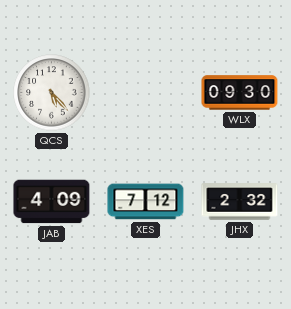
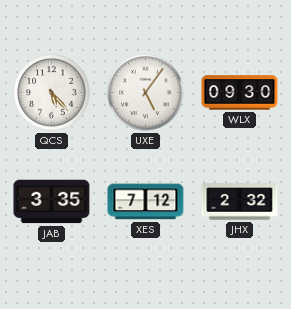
UXE: none -> 5:06 (146, 93)
JAB: 4:09 -> 3:35 (52, 202)
